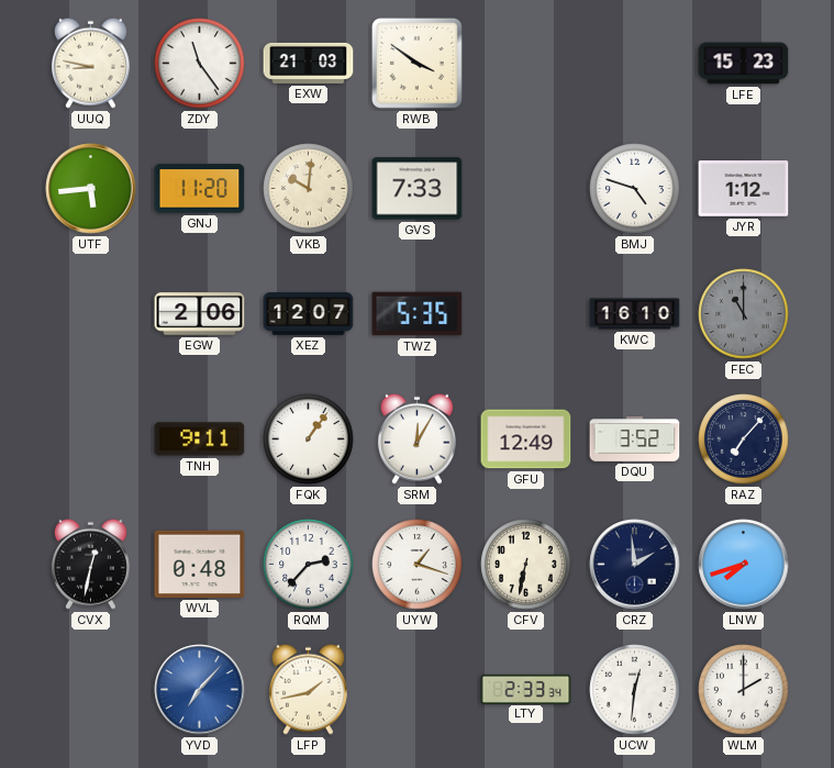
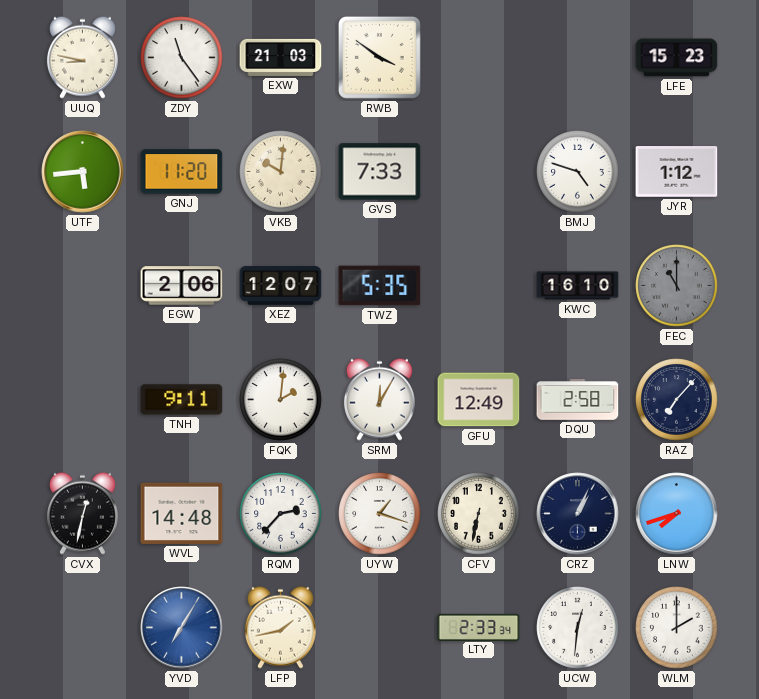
FQK: 1:06 -> 2:01 (281, 400)
DQU: 3:52 -> 2:58 (578, 400)
WVL: 0:48 -> 14:48 (182, 513)
CRZ: 1:59 -> 1:04 (578, 514)
YVD: 7:07 -> 7:05 (182, 628)
